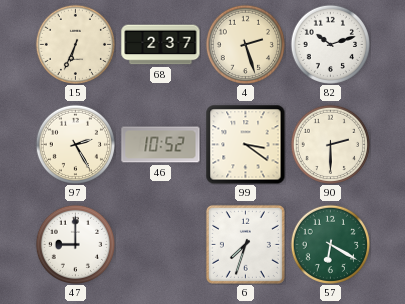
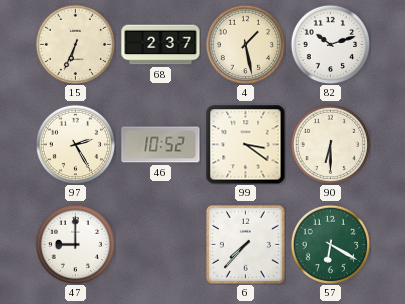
4: 2:27 -> 1:28 (245, 44)
90: 2:30 -> 6:30 (330, 144)
6: 7:33 -> 7:37 (245, 244)
